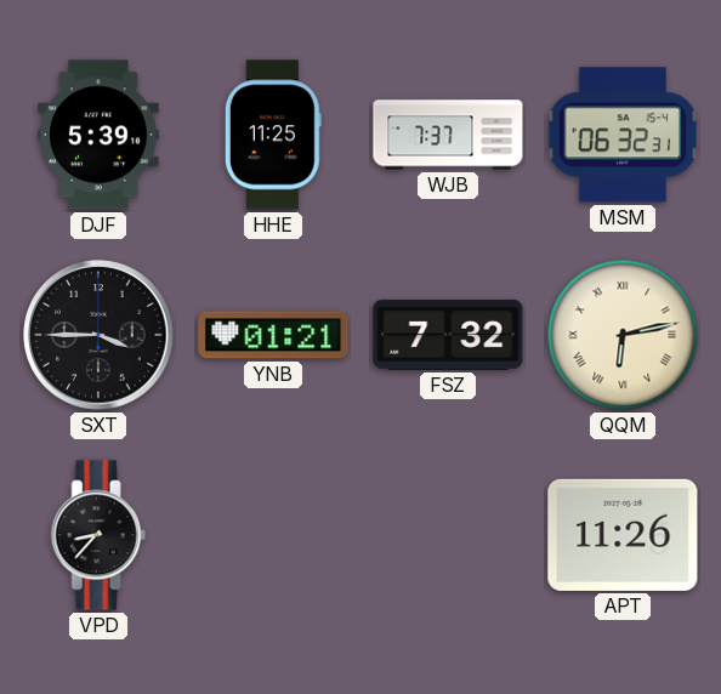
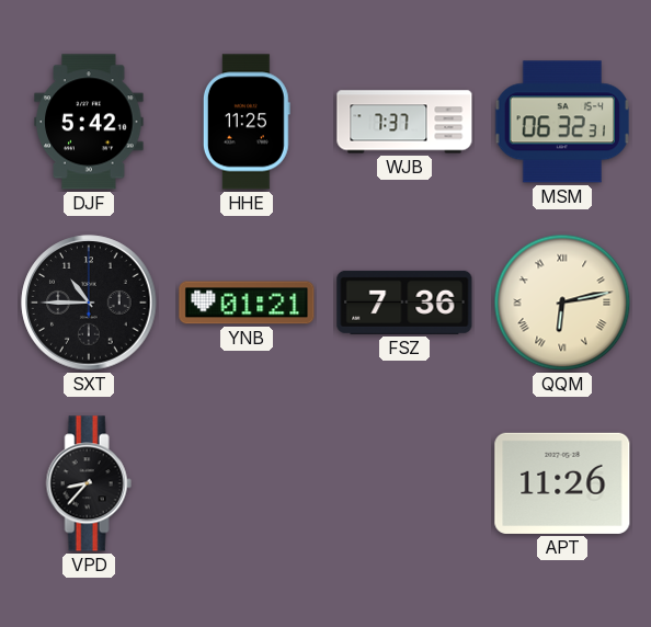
DJF: 5:39 -> 5:42 (89, 122)
SXT: 3:45 -> 10:45 (89, 303)
FSZ: 7:32 -> 7:36 (404, 303)
